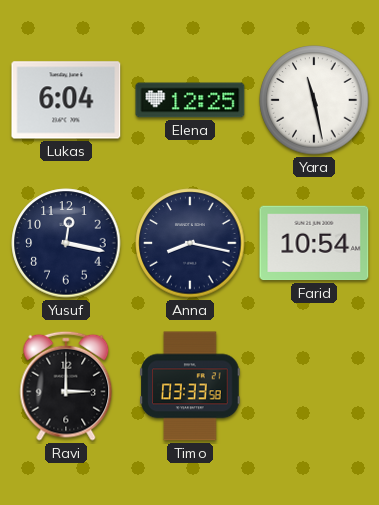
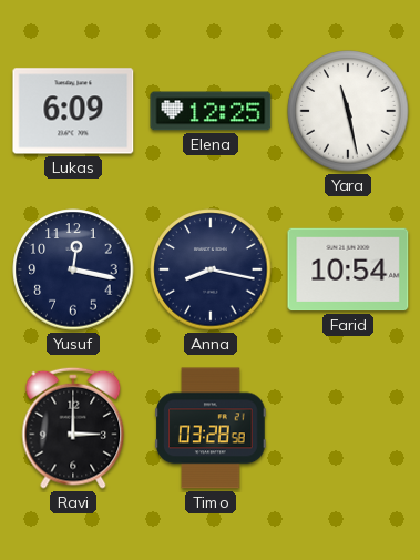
Lukas: 6:04 -> 6:09 (73, 111)
Timo: 03:33 -> 03:28 (211, 428)
